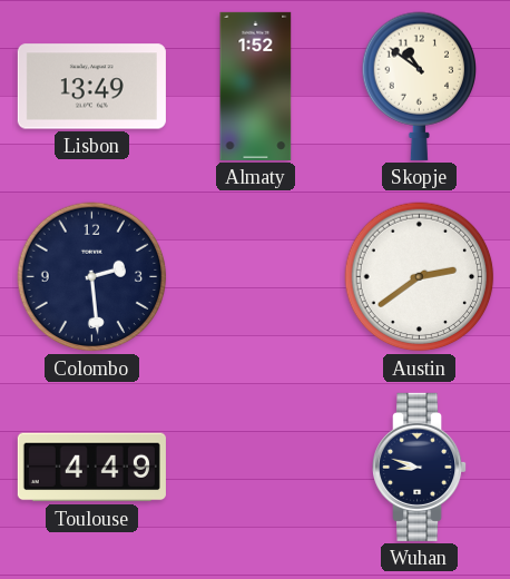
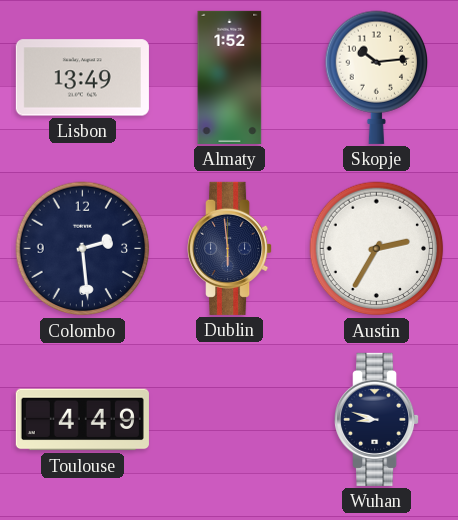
Skopje: 10:51 -> 10:14 (376, 77)
Dublin: none -> 5:59 (231, 248)
Austin: 2:39 -> 2:35 (377, 249)
